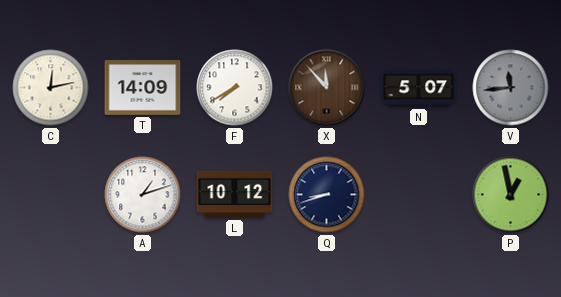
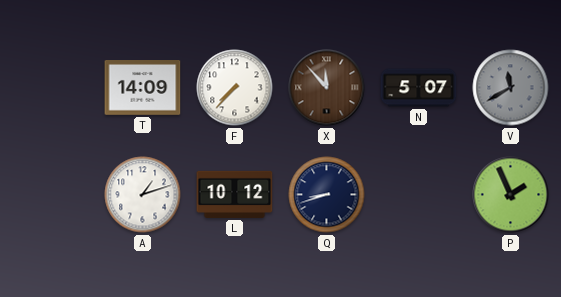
C: 12:13 -> none (51, 88)
F: 7:40 -> 7:37 (235, 88)
V: 11:44 -> 11:40 (511, 88)
P: 12:58 -> 1:56 (511, 195)
